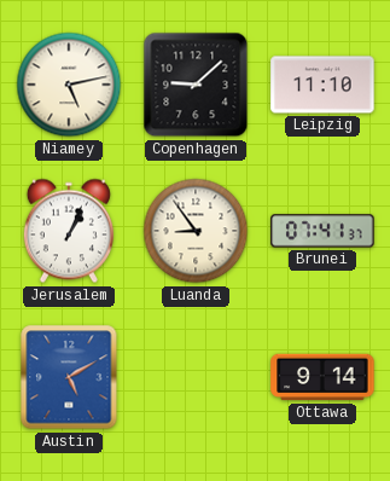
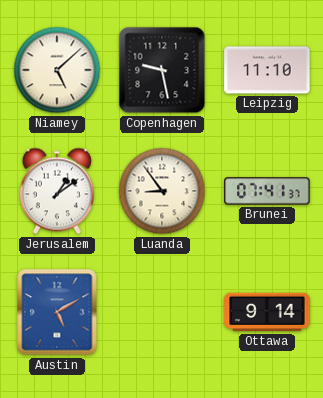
Niamey: 5:13 -> 5:08 (57, 70)
Copenhagen: 9:08 -> 9:28 (162, 70)
Jerusalem: 1:04 -> 1:09 (57, 191)
